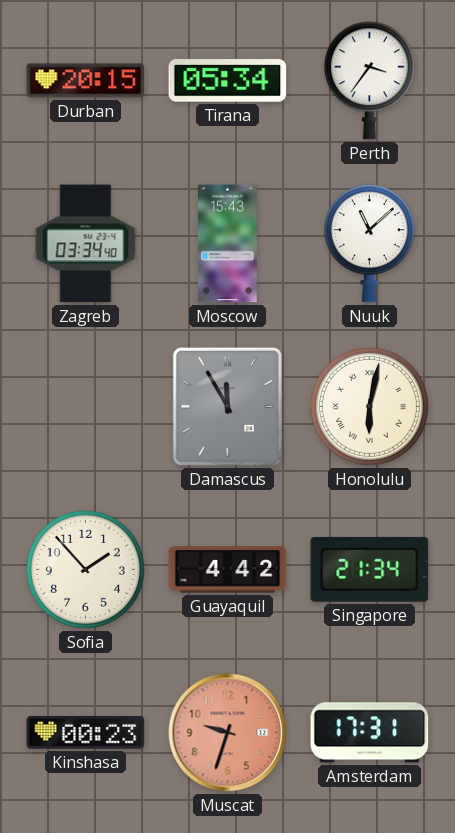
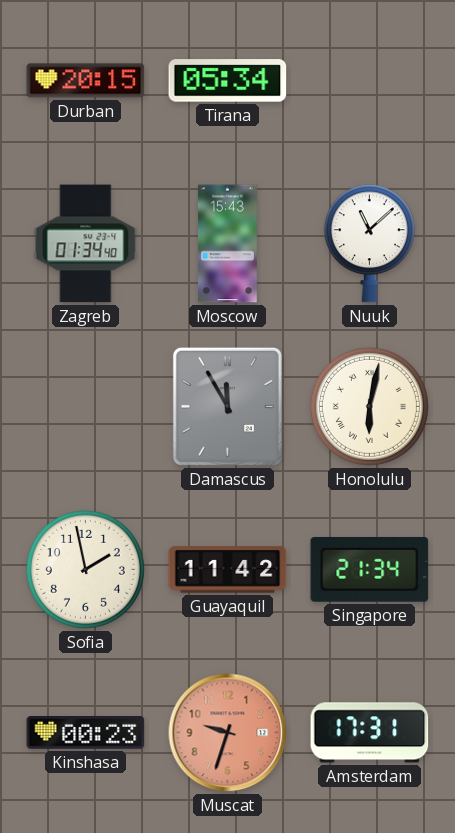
Perth: 3:36 -> none (369, 81)
Zagreb: 03:34 -> 01:34 (86, 244)
Sofia: 1:53 -> 1:58 (85, 569)
Guayaquil: 4:42 -> 11:42 (228, 570)
